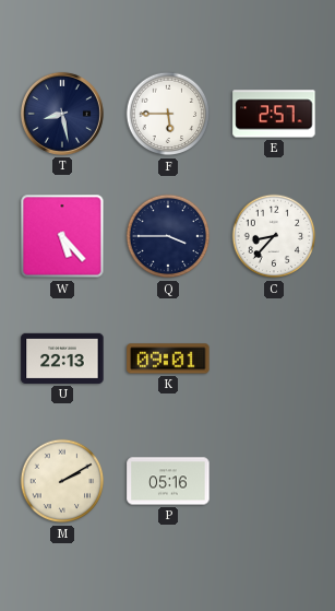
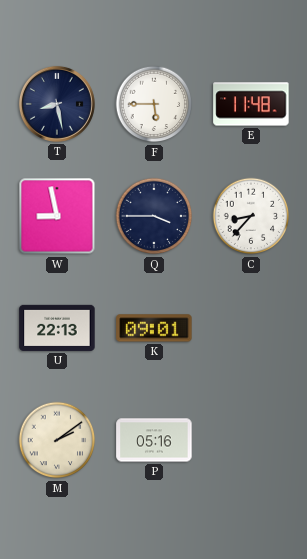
E: 2:57 -> 11:48 (251, 104)
W: 5:23 -> 8:58 (57, 216)
M: 2:10 -> 2:09 (57, 440)
